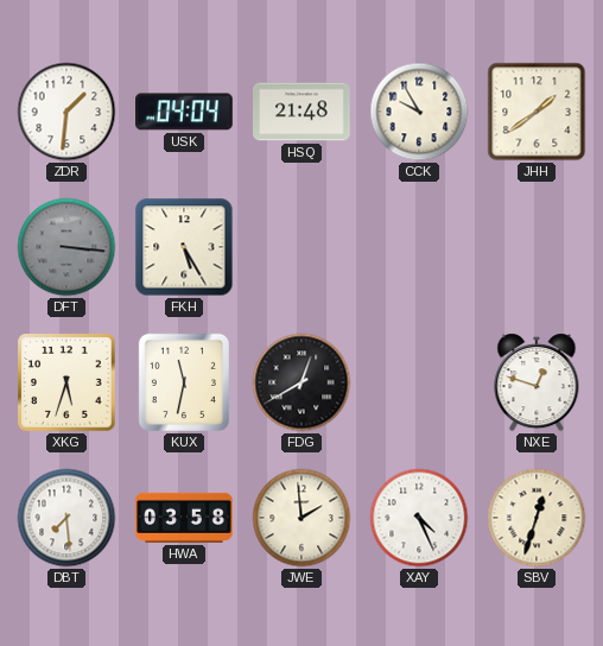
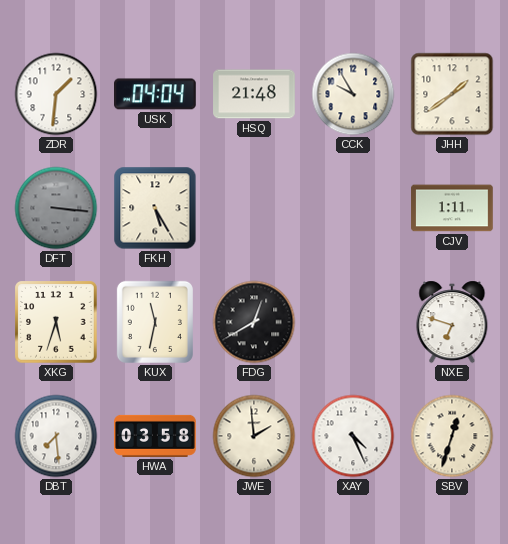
CJV: none -> 1:11 (452, 208)
NXE: 12:48 -> 6:48 (452, 322)
